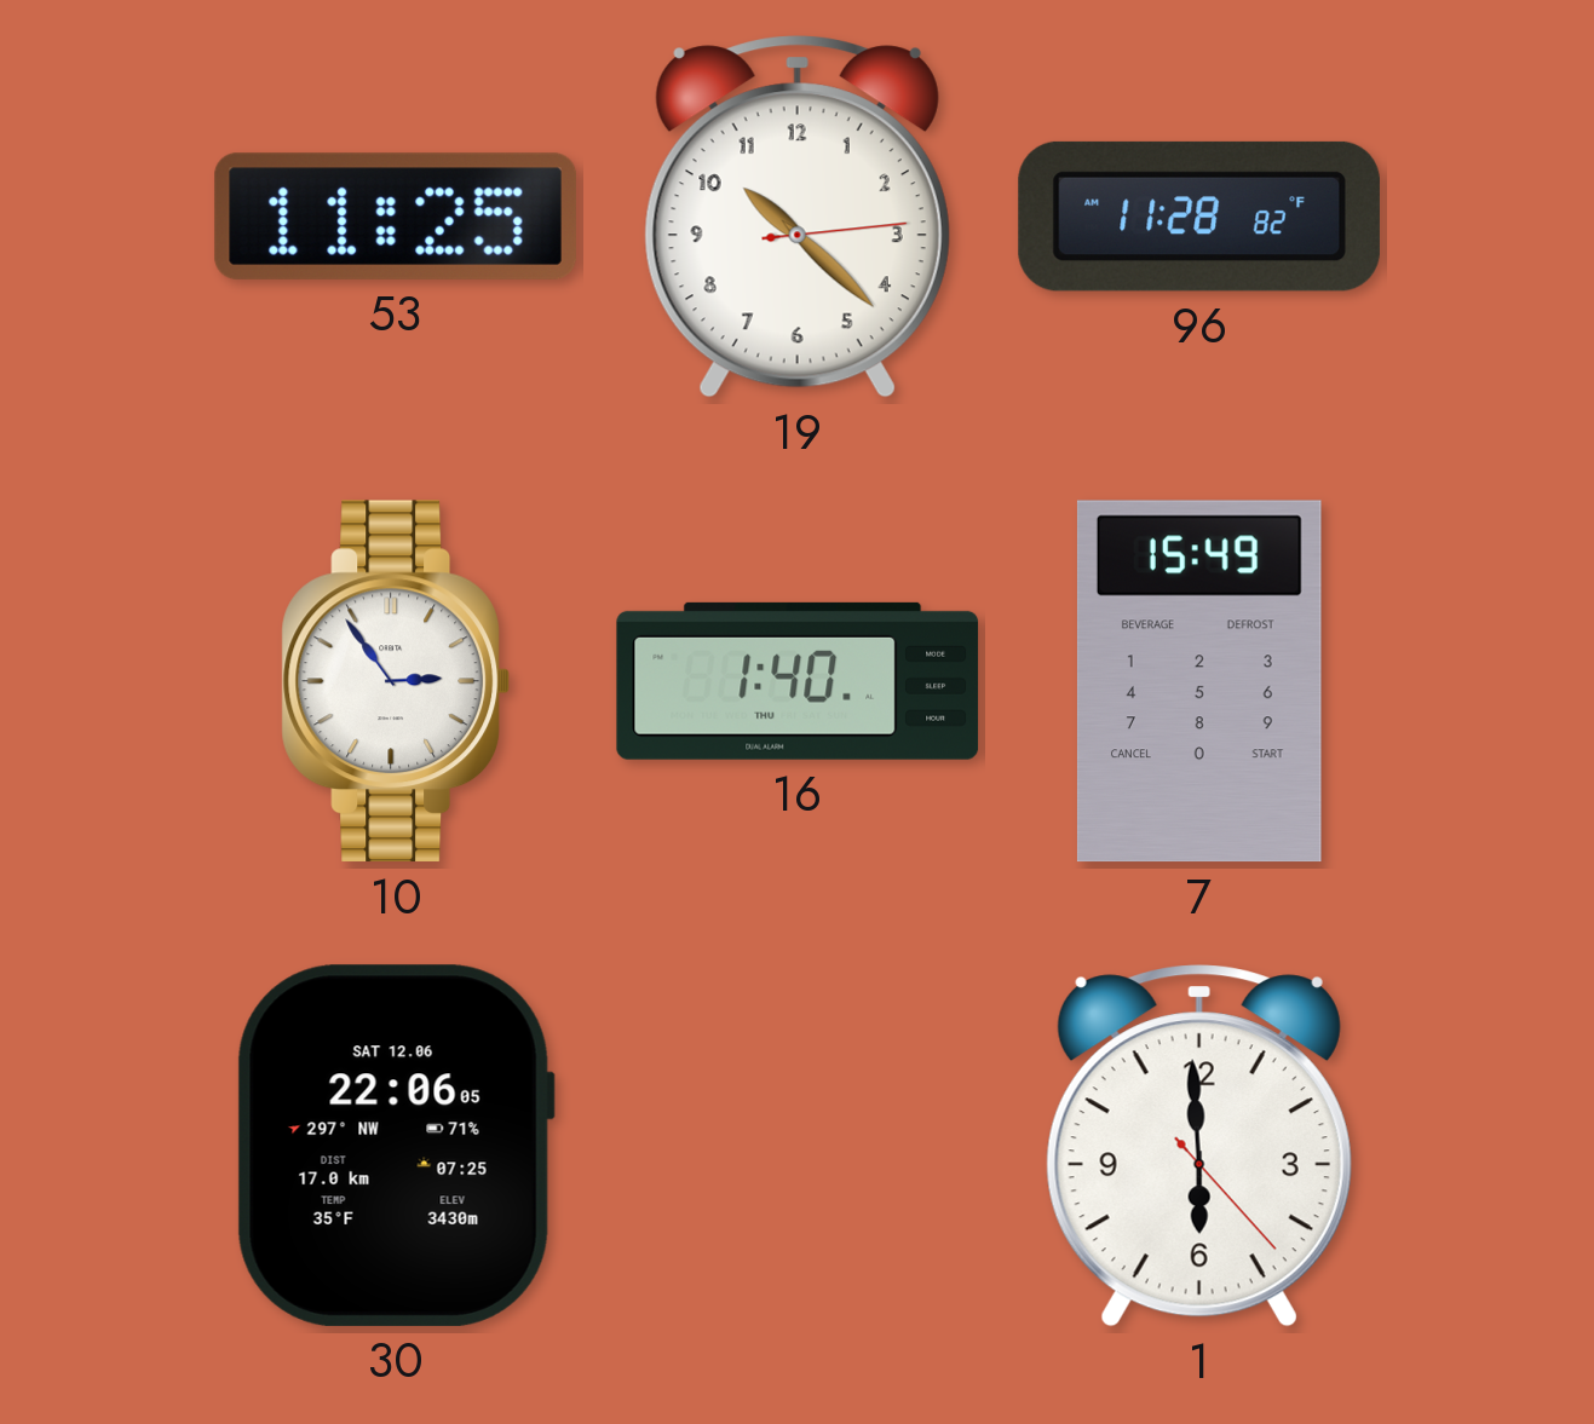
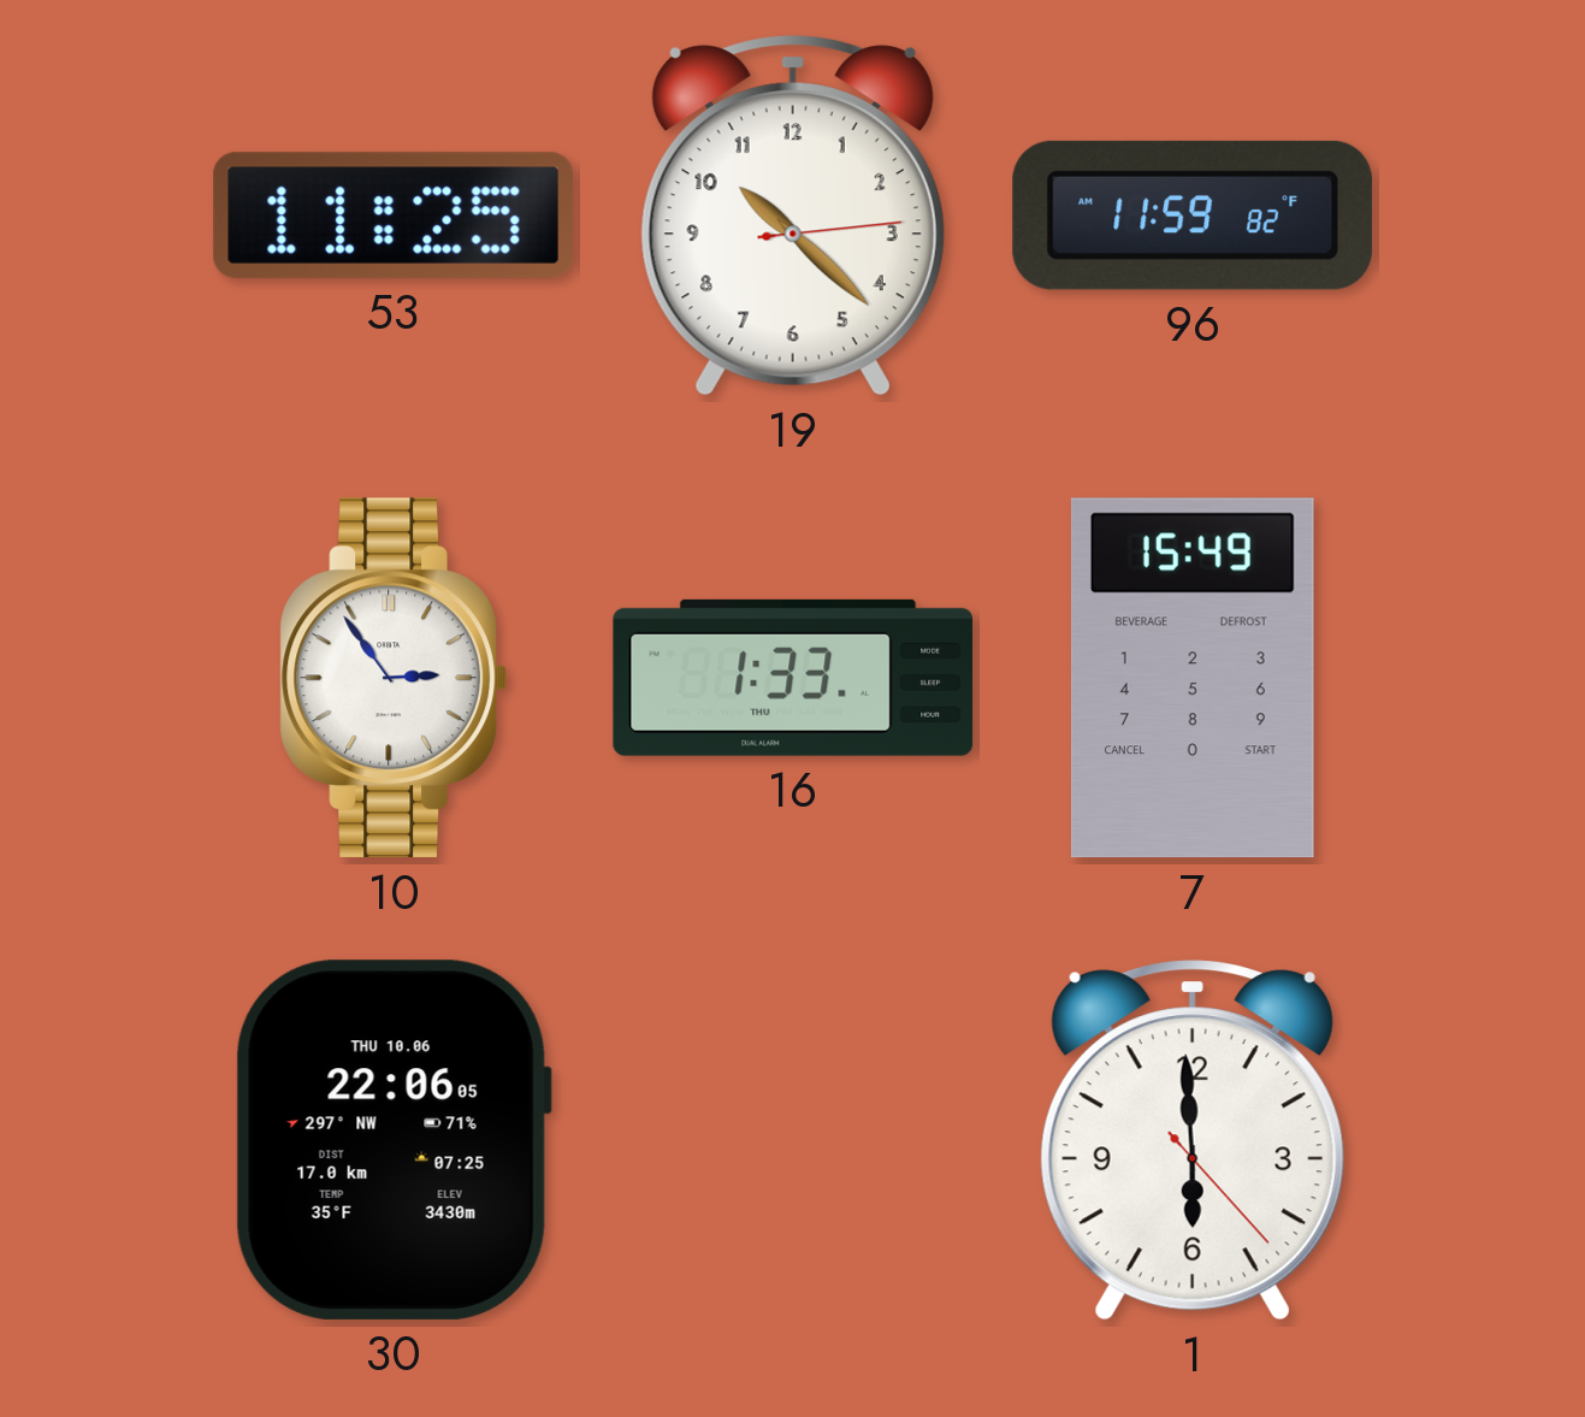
96: 11:28 -> 11:59 (1193, 215)
16: 1:40 -> 1:33 (793, 678)
30 date: SAT 12.06 -> THU 10.06 (394, 1140)
